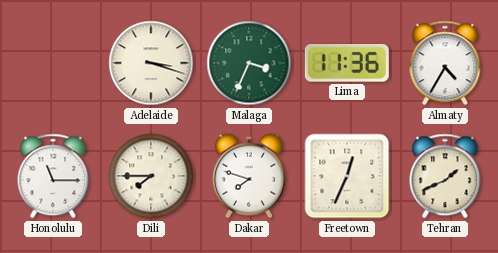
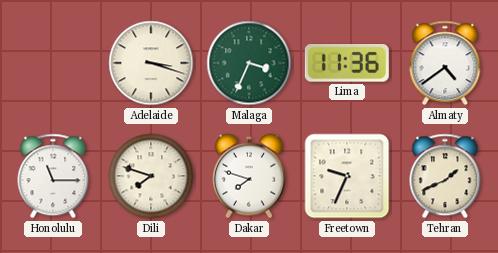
Almaty: 4:35 -> 4:39 (445, 63)
Dili: 7:45 -> 7:48 (151, 176)
Freetown: 12:34 -> 9:34 (347, 176)
